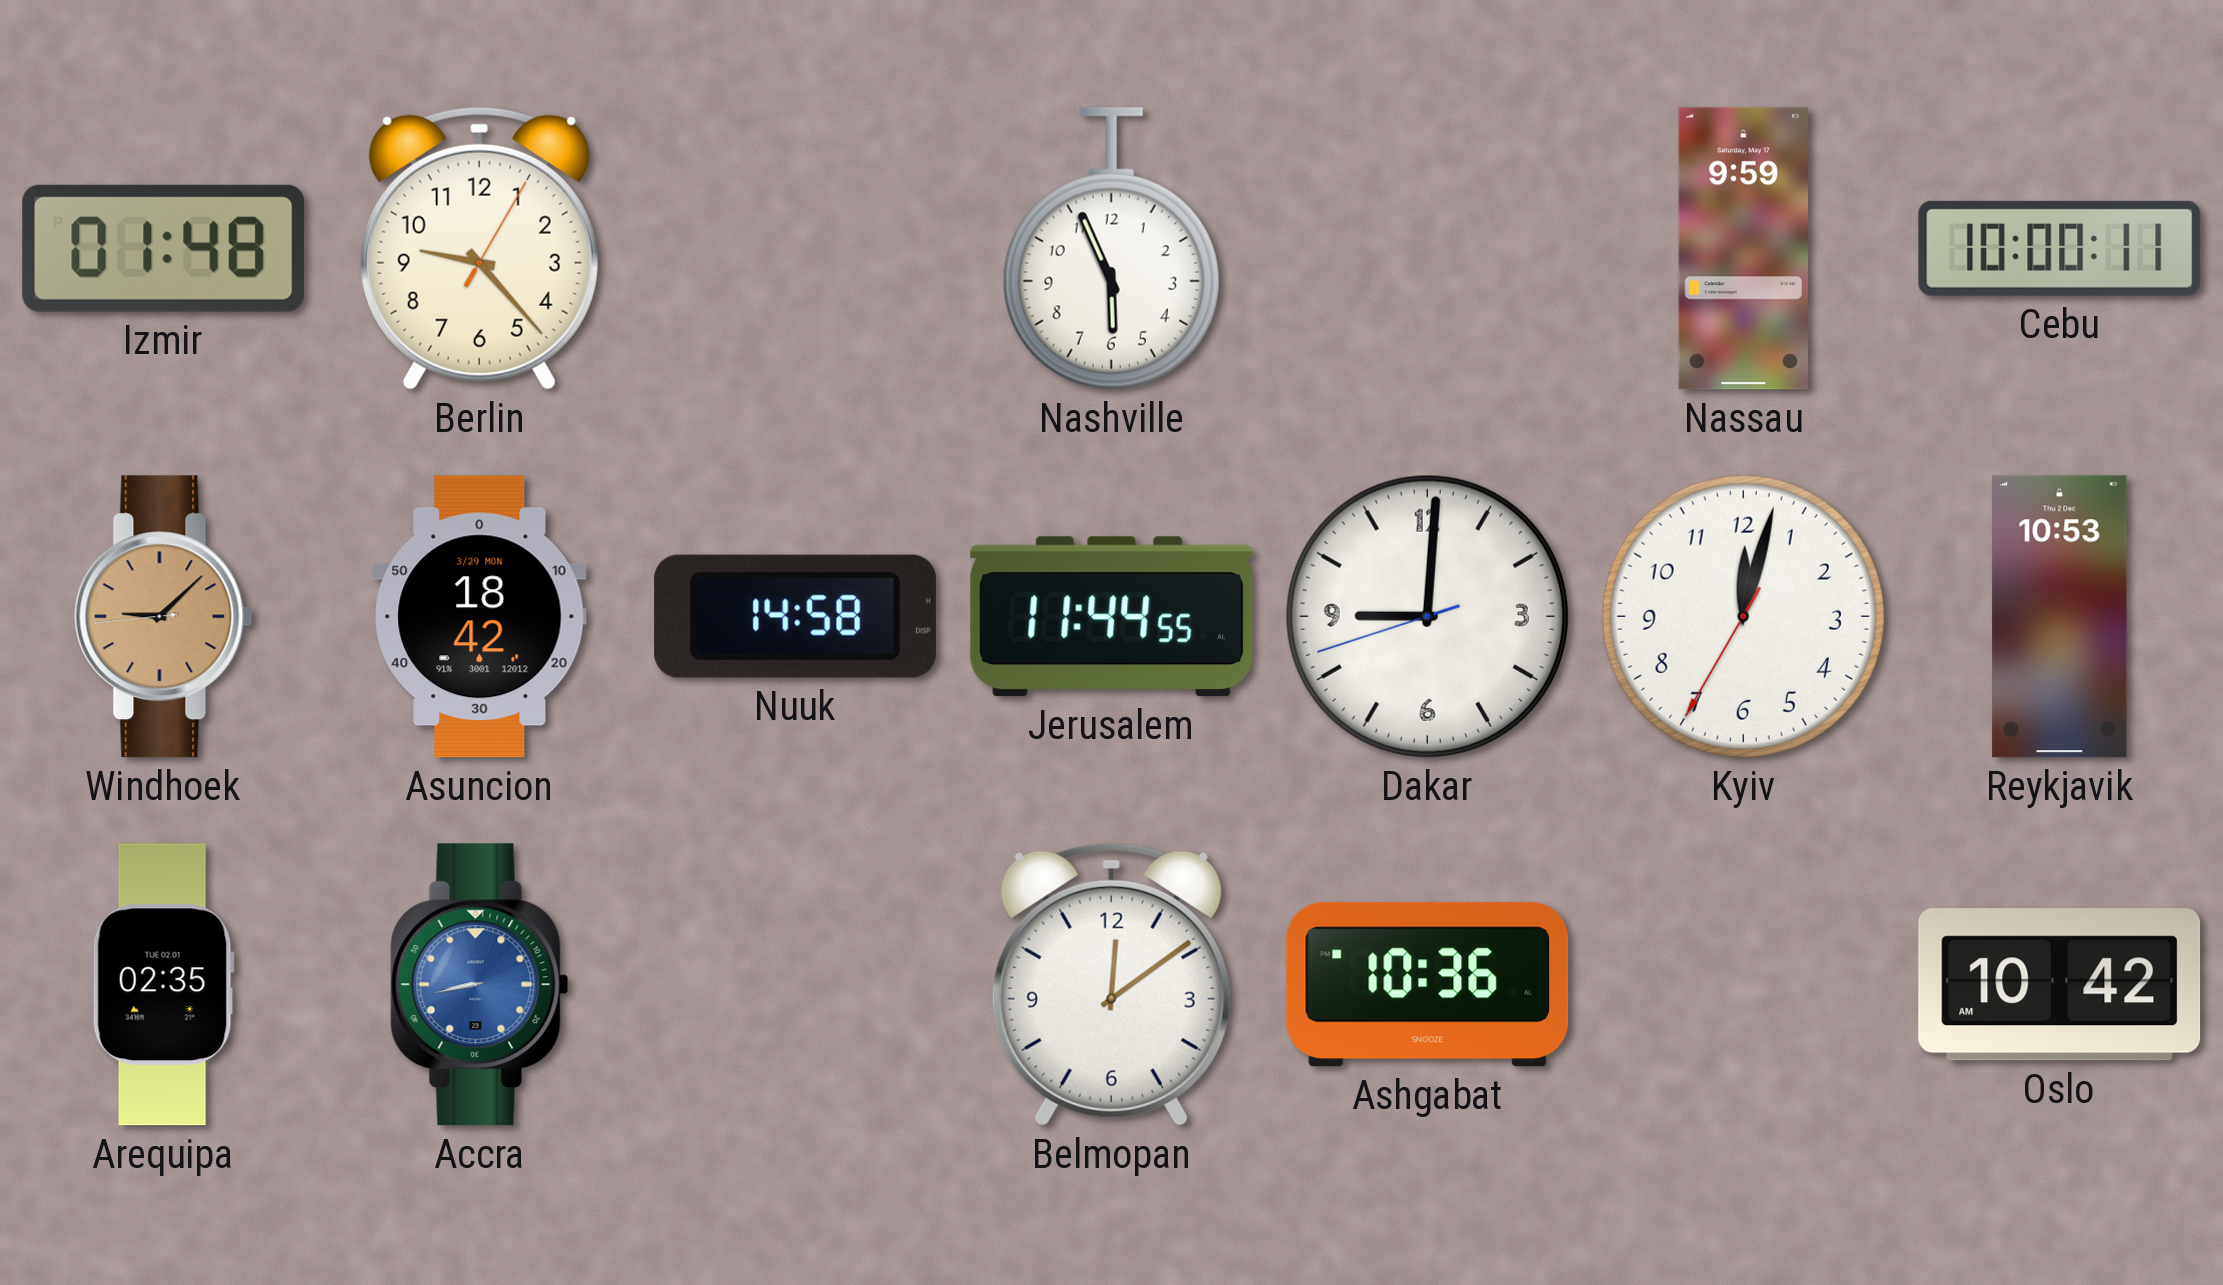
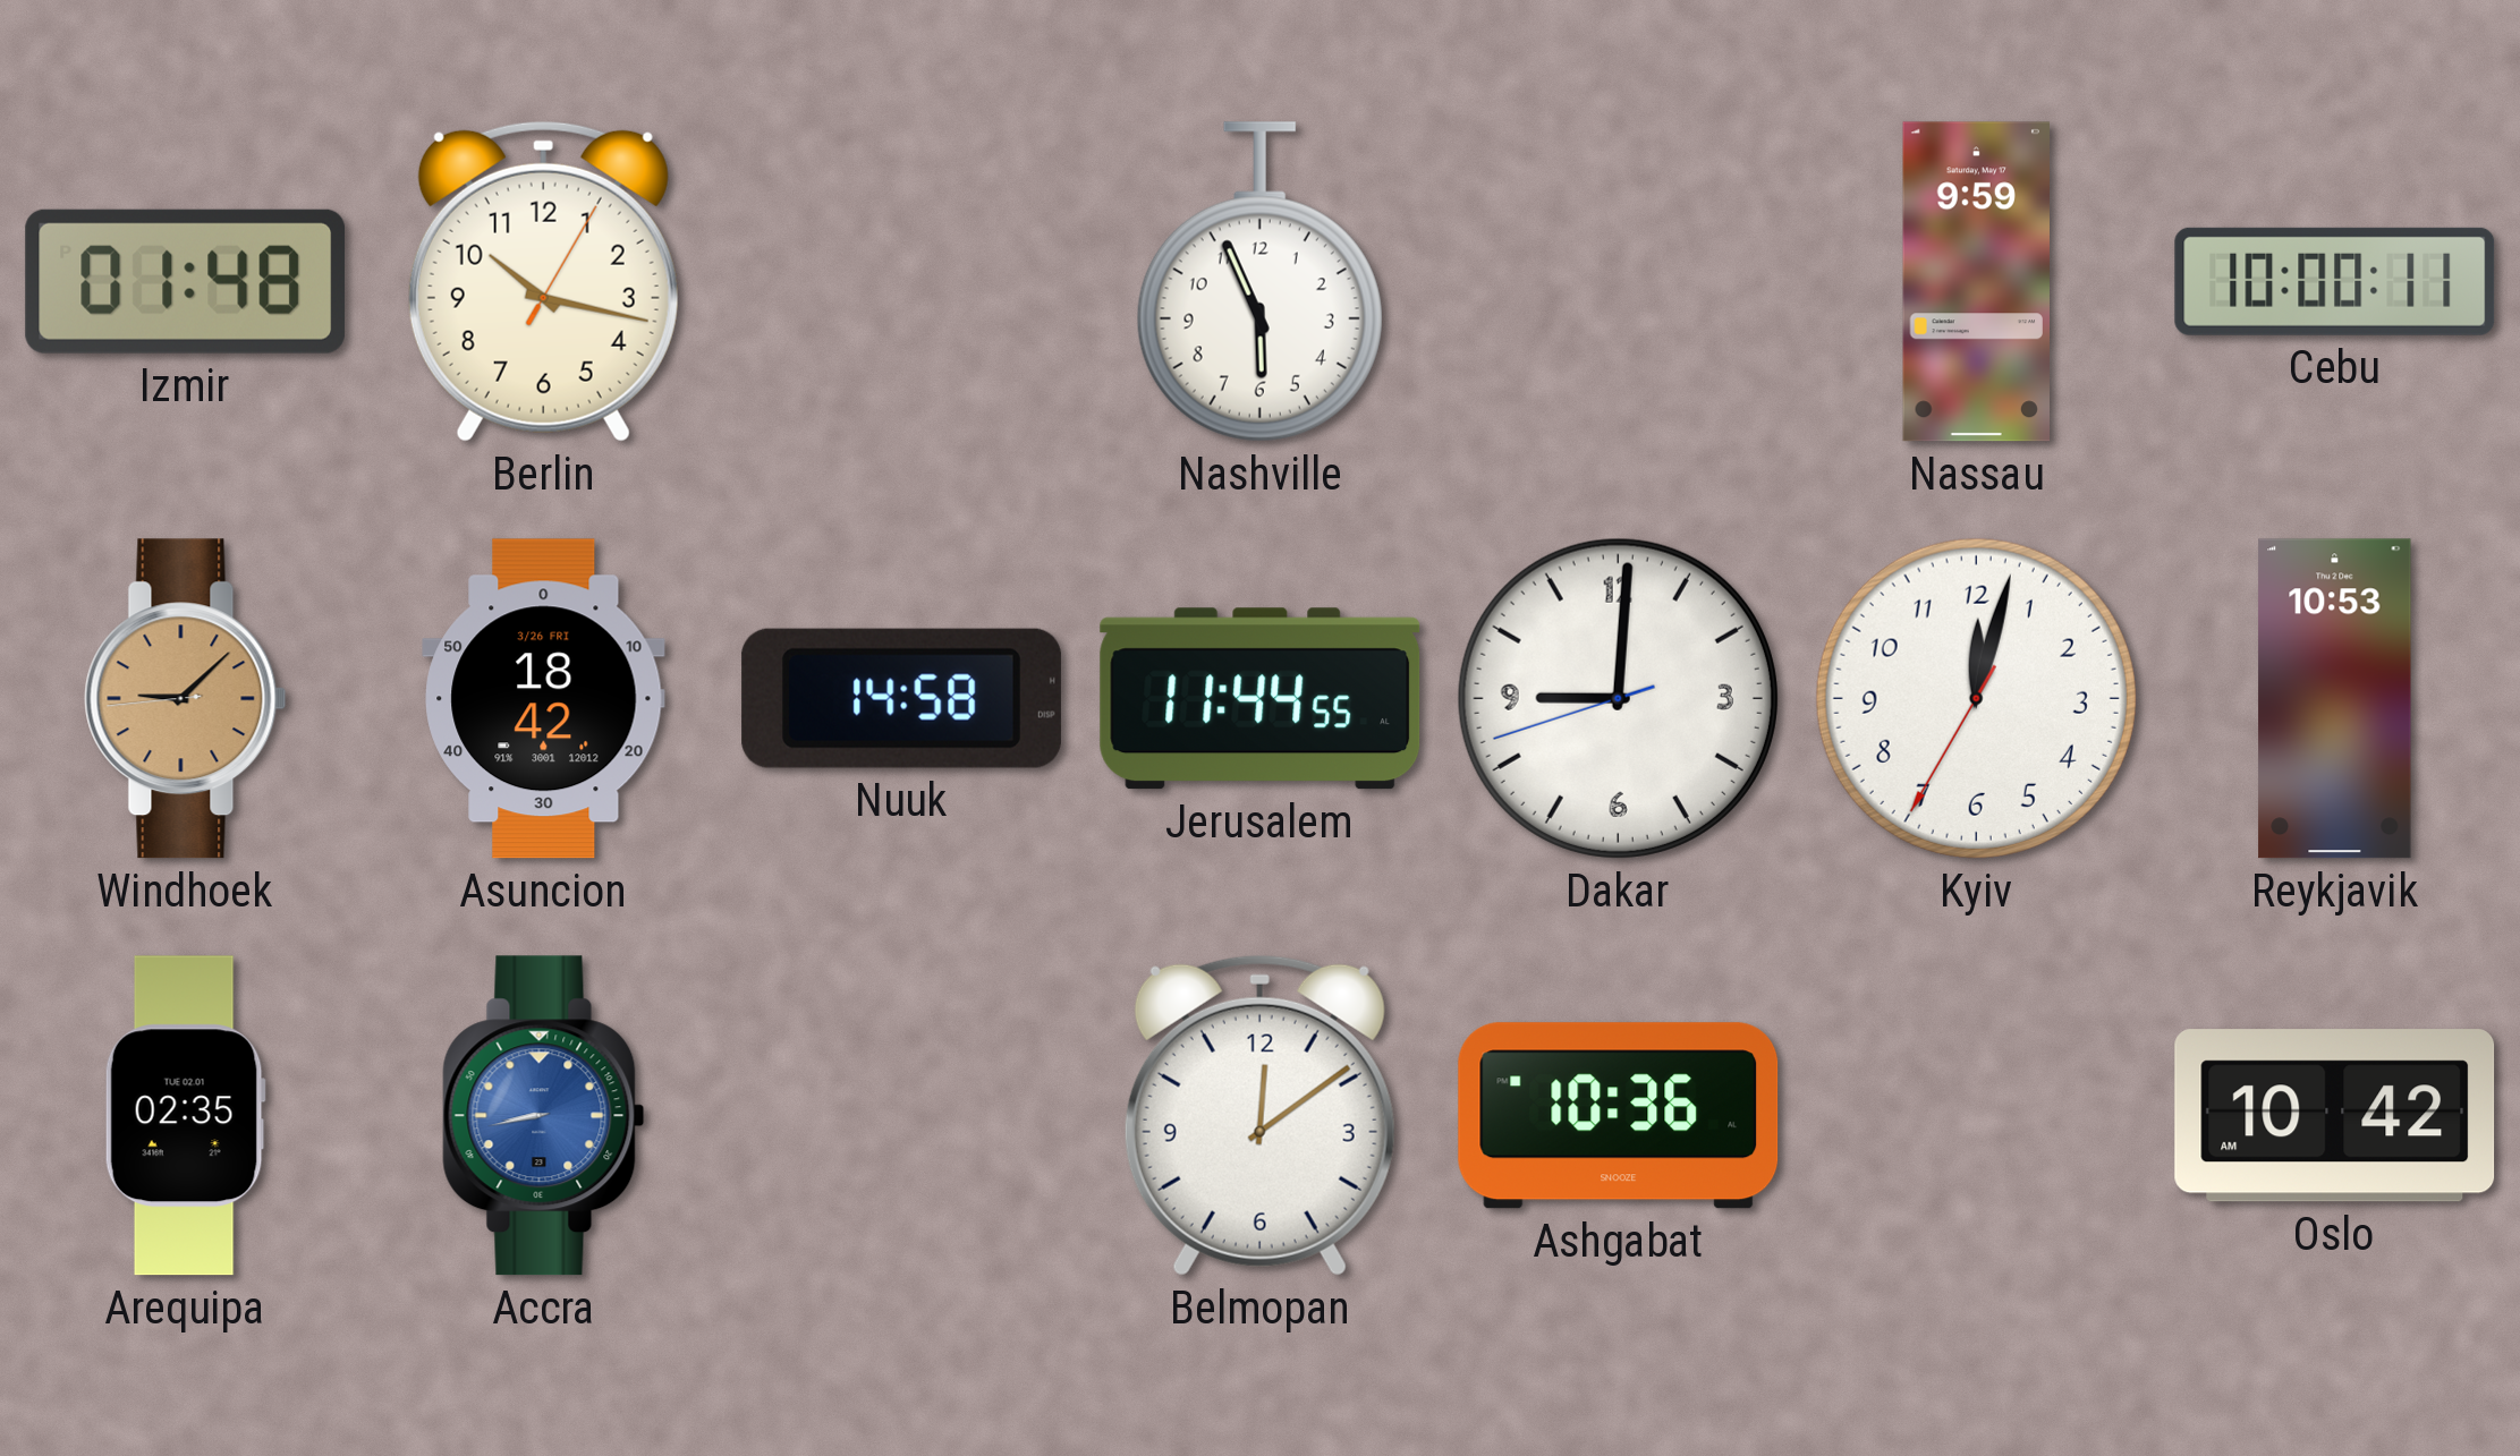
Berlin: 9:23 -> 10:17 (543, 281)
Asuncion date: 3/29 MON -> 3/26 FRI (544, 699)
